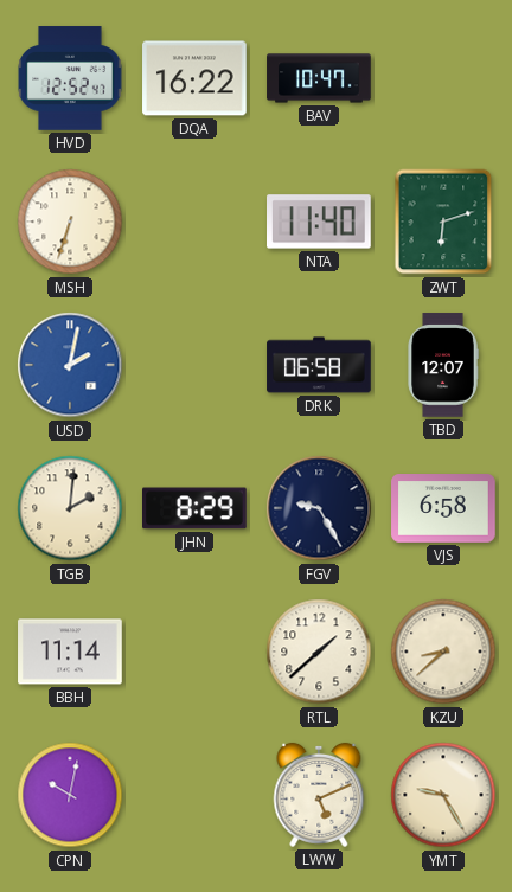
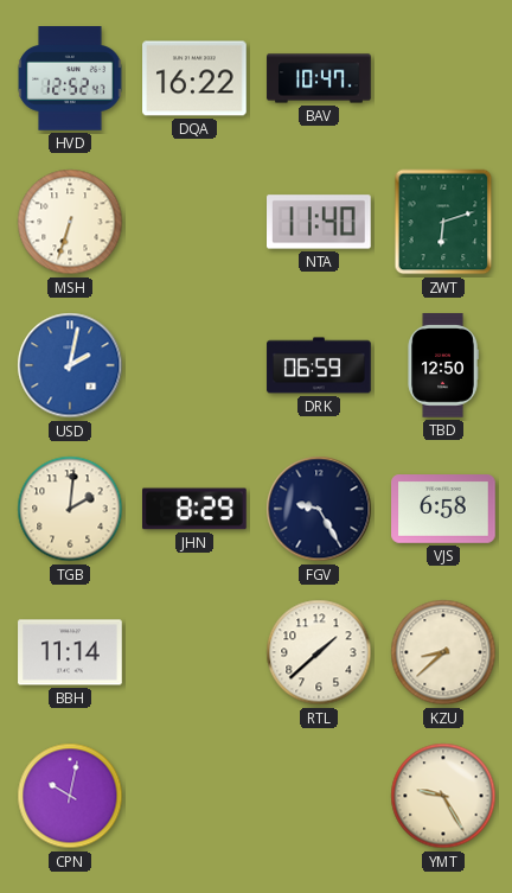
DRK: 06:58 -> 06:59 (319, 365)
TBD: 12:07 -> 12:50 (443, 365)
LWW: 5:11 -> none (319, 795)
